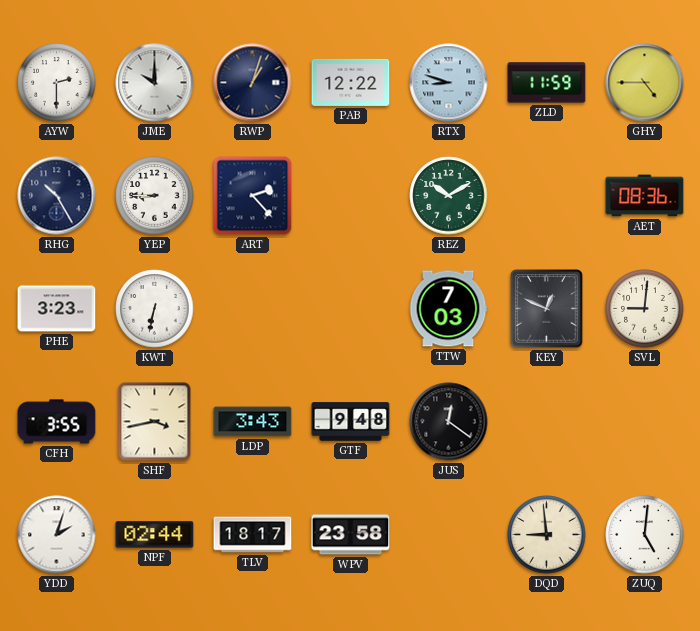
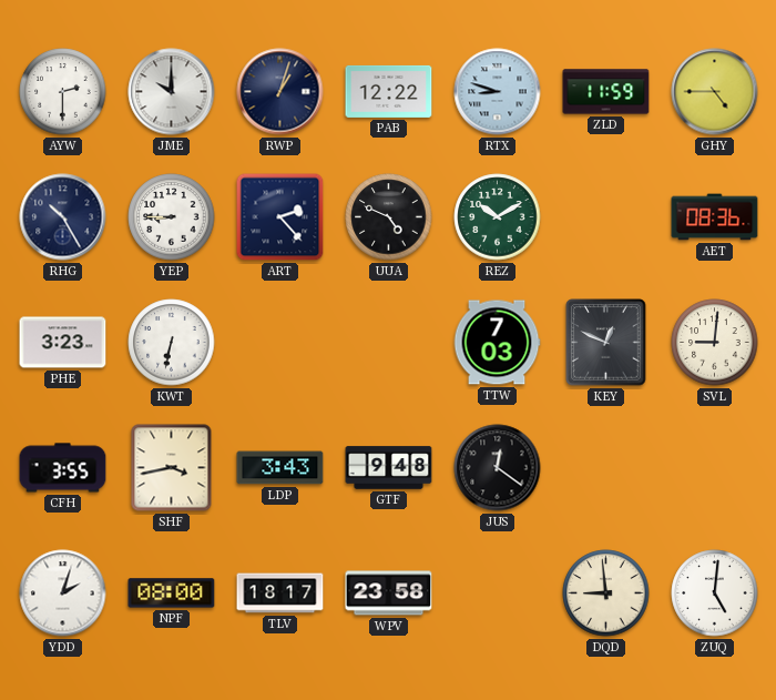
UUA: none -> 4:49 (389, 217)
NPF: 02:44 -> 08:00 (172, 594)
